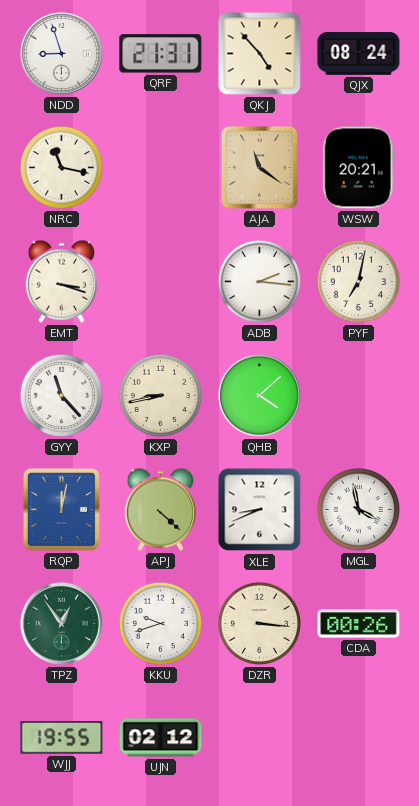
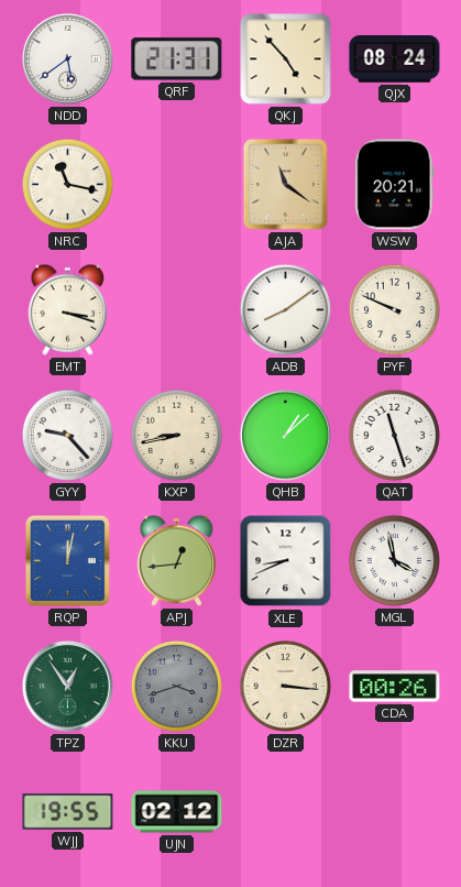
NDD: 8:57 -> 5:39 (67, 58)
ADB: 2:16 -> 8:09 (285, 309)
PYF: 7:02 -> 9:49 (394, 309)
GYY: 11:23 -> 9:23 (67, 435)
QHB: 4:08 -> 1:08 (285, 435)
QAT: none -> 11:27 (394, 435)
APJ: 4:22 -> 12:44 (177, 560)
KKU: 9:42 -> 3:42 (176, 686)
KKU dial: white -> grey (176, 686)
